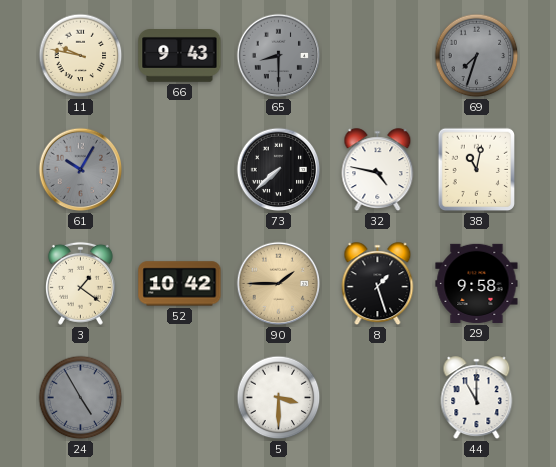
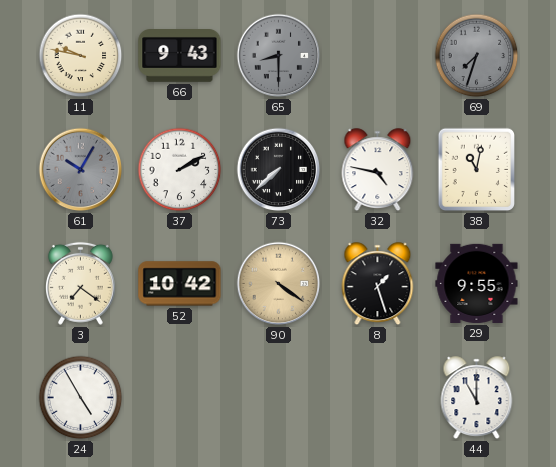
37: none -> 2:10 (180, 170)
3: 1:21 -> 7:21 (80, 283)
90: 1:45 -> 4:21 (279, 284)
29: 9:58 -> 9:55 (477, 283)
24 dial: grey -> white (81, 398)
5: 3:30 -> none (279, 398)
